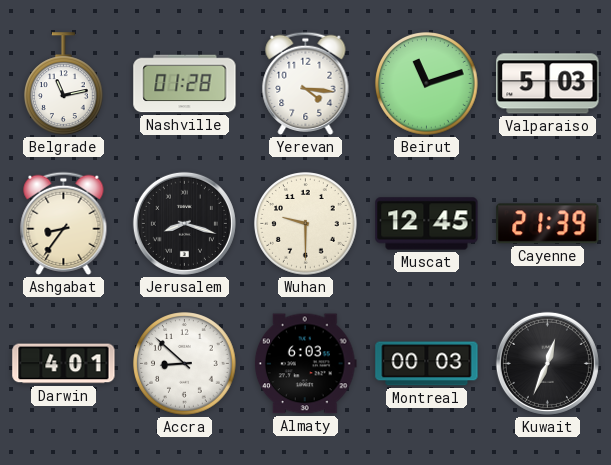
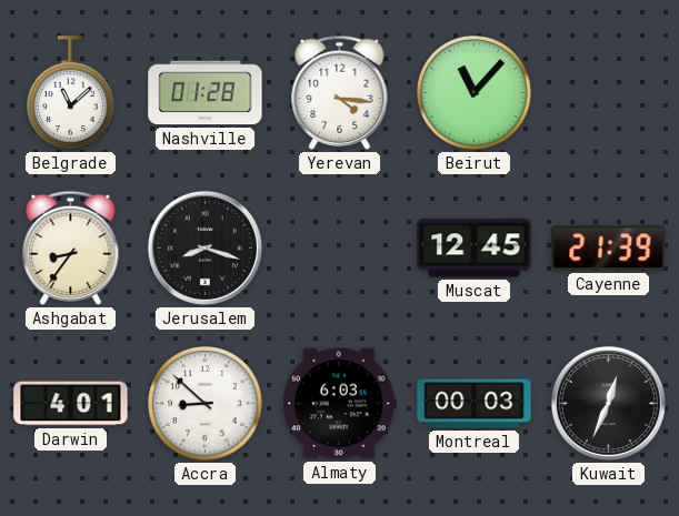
Belgrade: 11:13 -> 11:08 (71, 93)
Beirut: 11:12 -> 11:07 (475, 93)
Valparaiso: 5:03 -> none (548, 84)
Wuhan: 9:30 -> none (306, 224)
